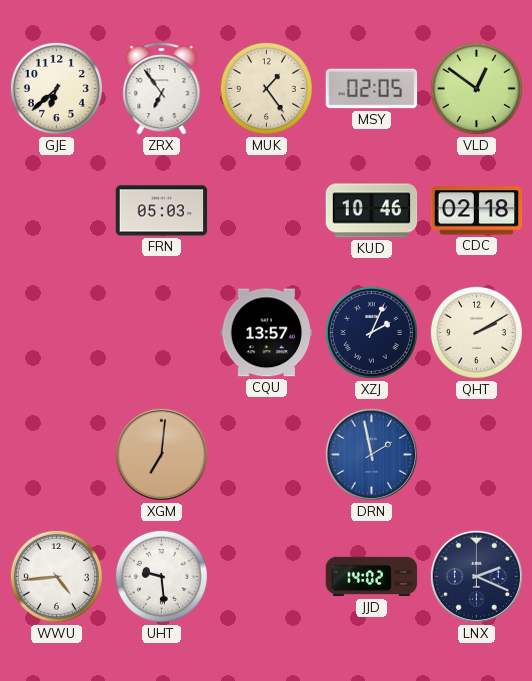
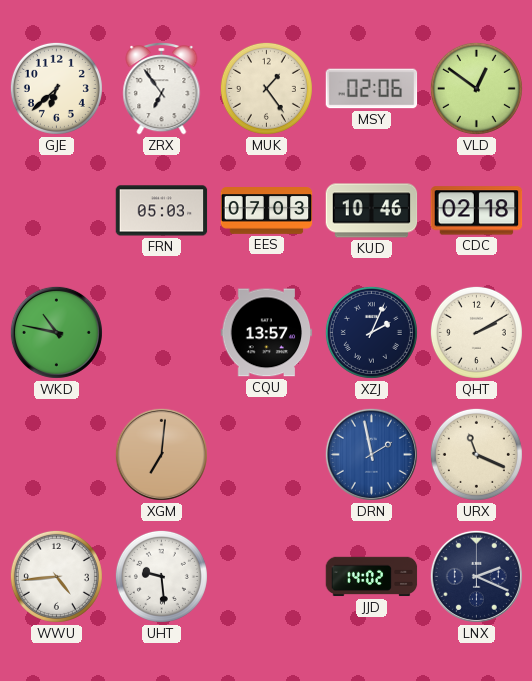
MSY: 02:05 -> 02:06 (372, 89)
EES: none -> 07:03 (267, 211)
WKD: none -> 10:47 (56, 332)
URX: none -> 11:19 (476, 454)
